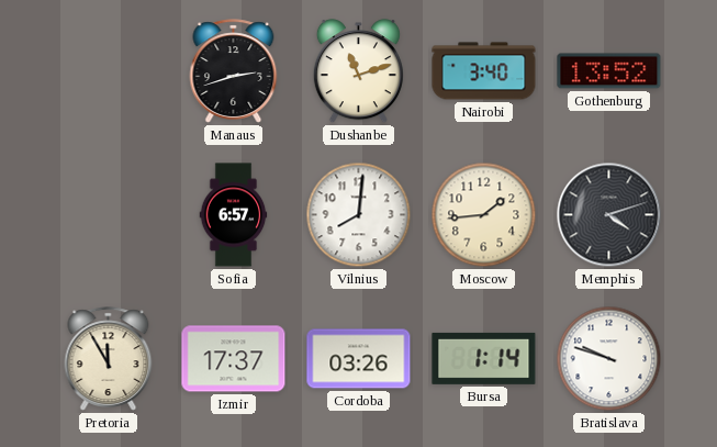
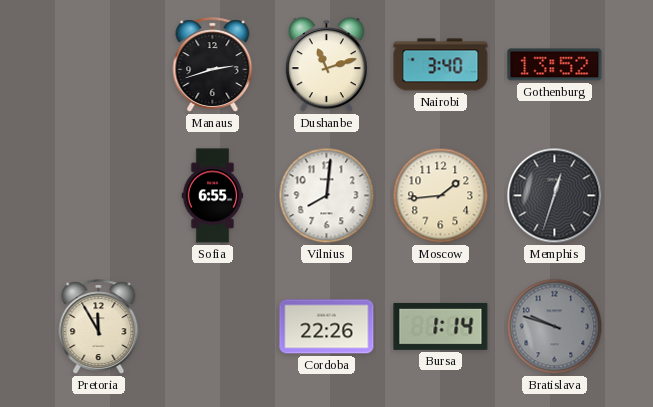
Sofia: 6:57 -> 6:55 (213, 196)
Memphis: 4:12 -> 12:33 (555, 196)
Izmir: 17:37 -> none (234, 359)
Cordoba: 03:26 -> 22:26 (327, 327)
Bratislava dial: white -> grey (555, 327)
